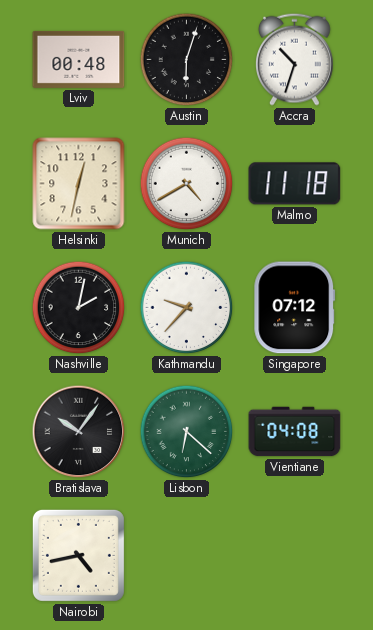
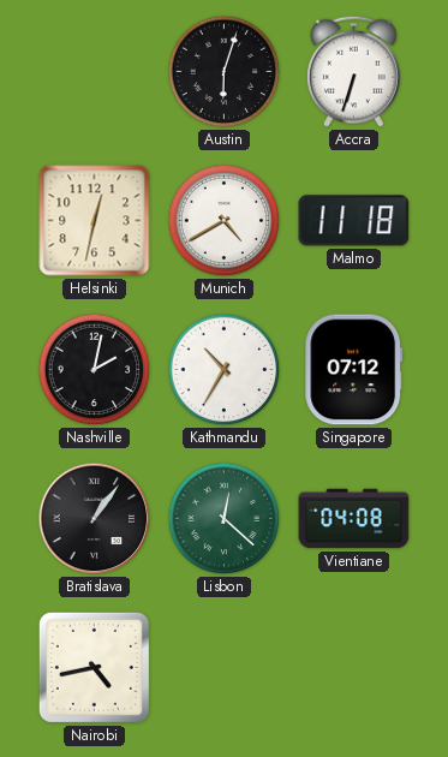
Lviv: 00:48 -> none (79, 59)
Accra: 10:33 -> 6:33 (354, 71)
Kathmandu: 9:37 -> 10:35 (225, 370)
Bratislava: 10:06 -> 1:06 (95, 519)
Lisbon: 6:22 -> 12:22 (225, 519)
